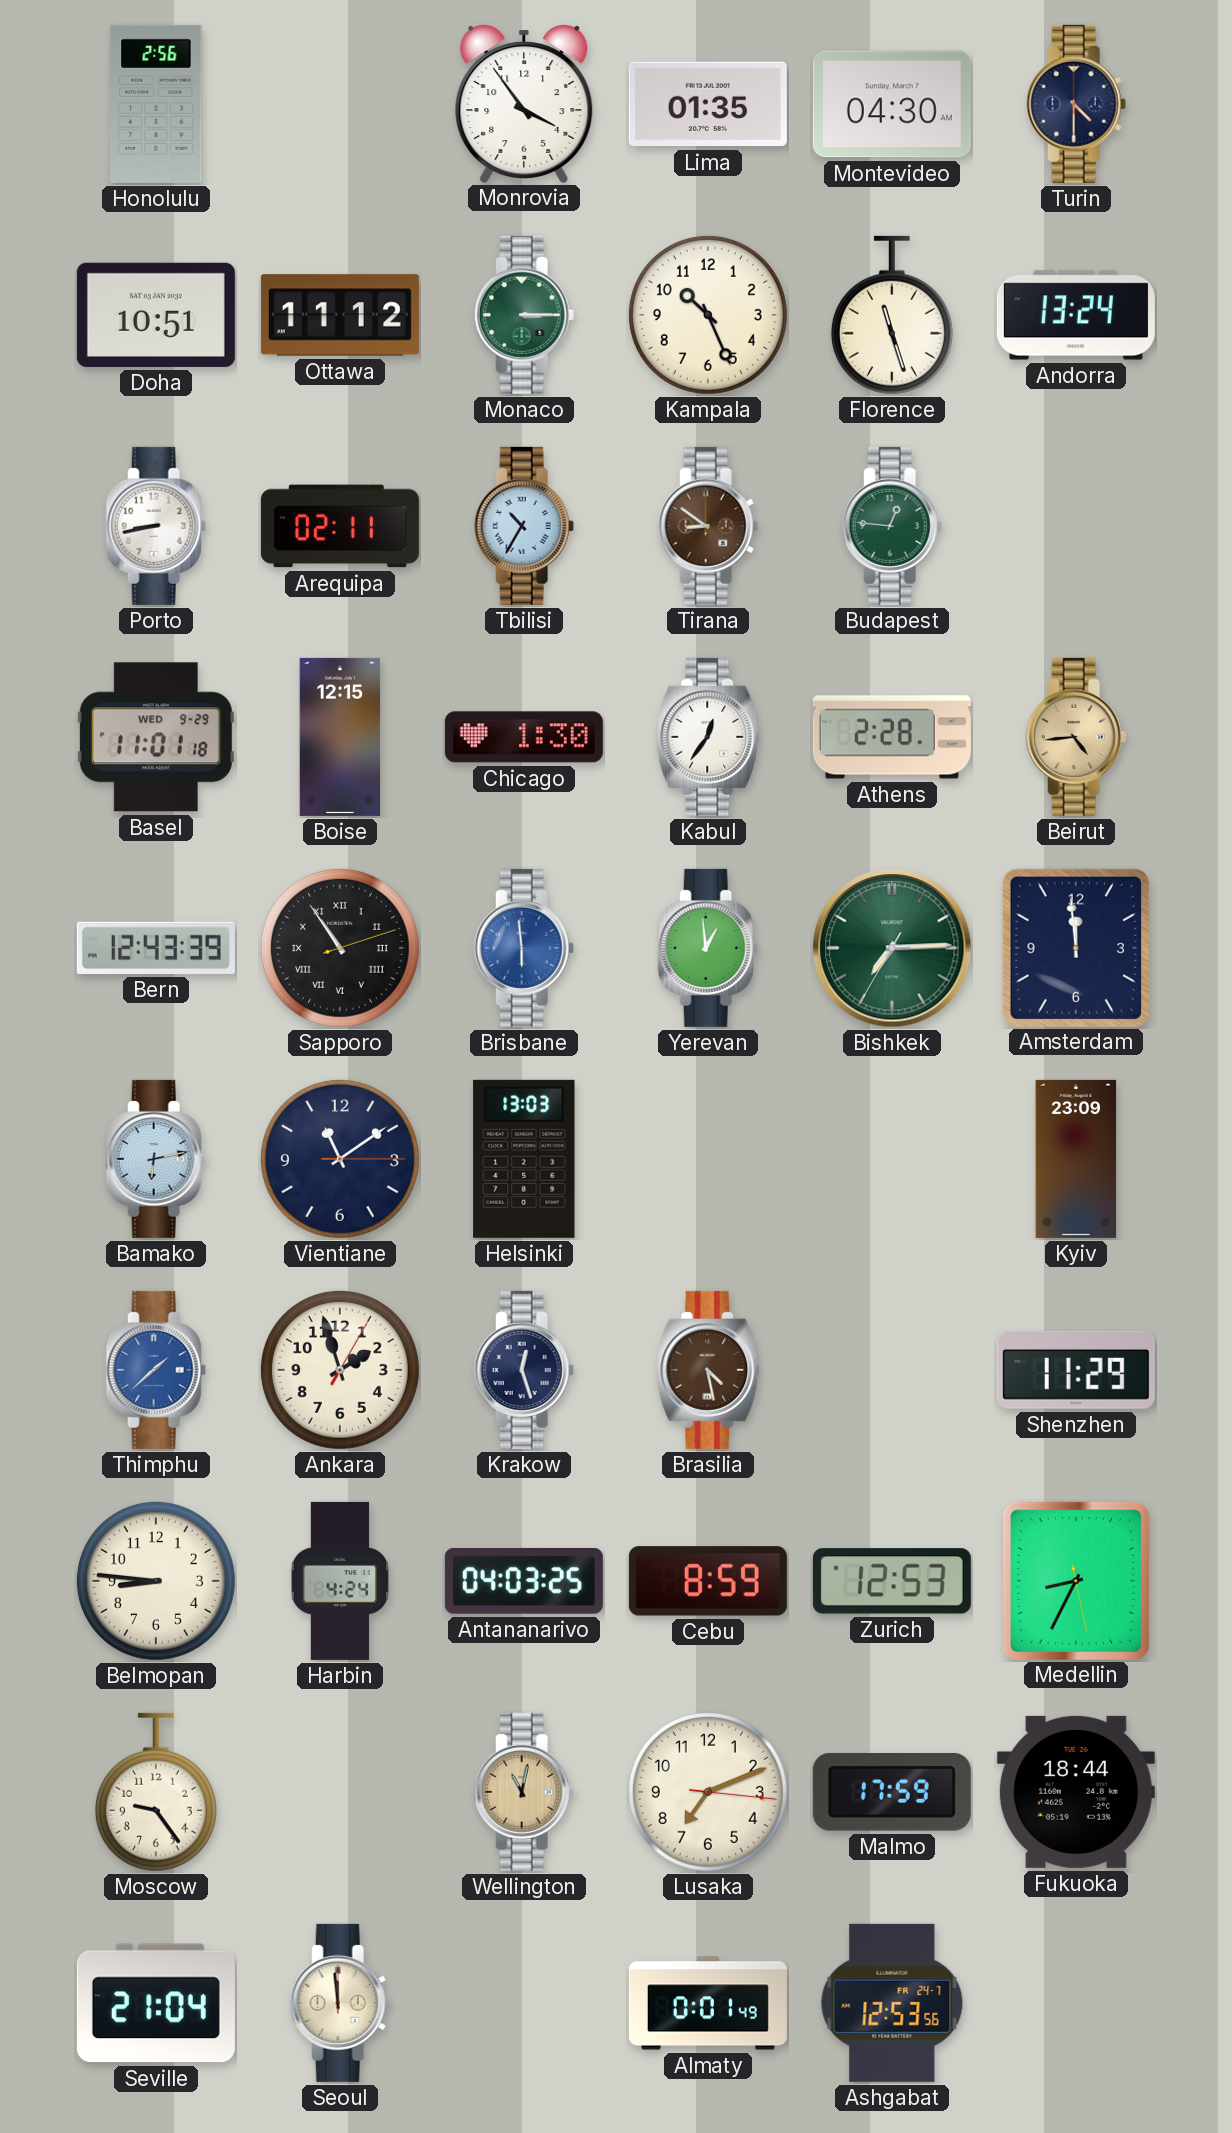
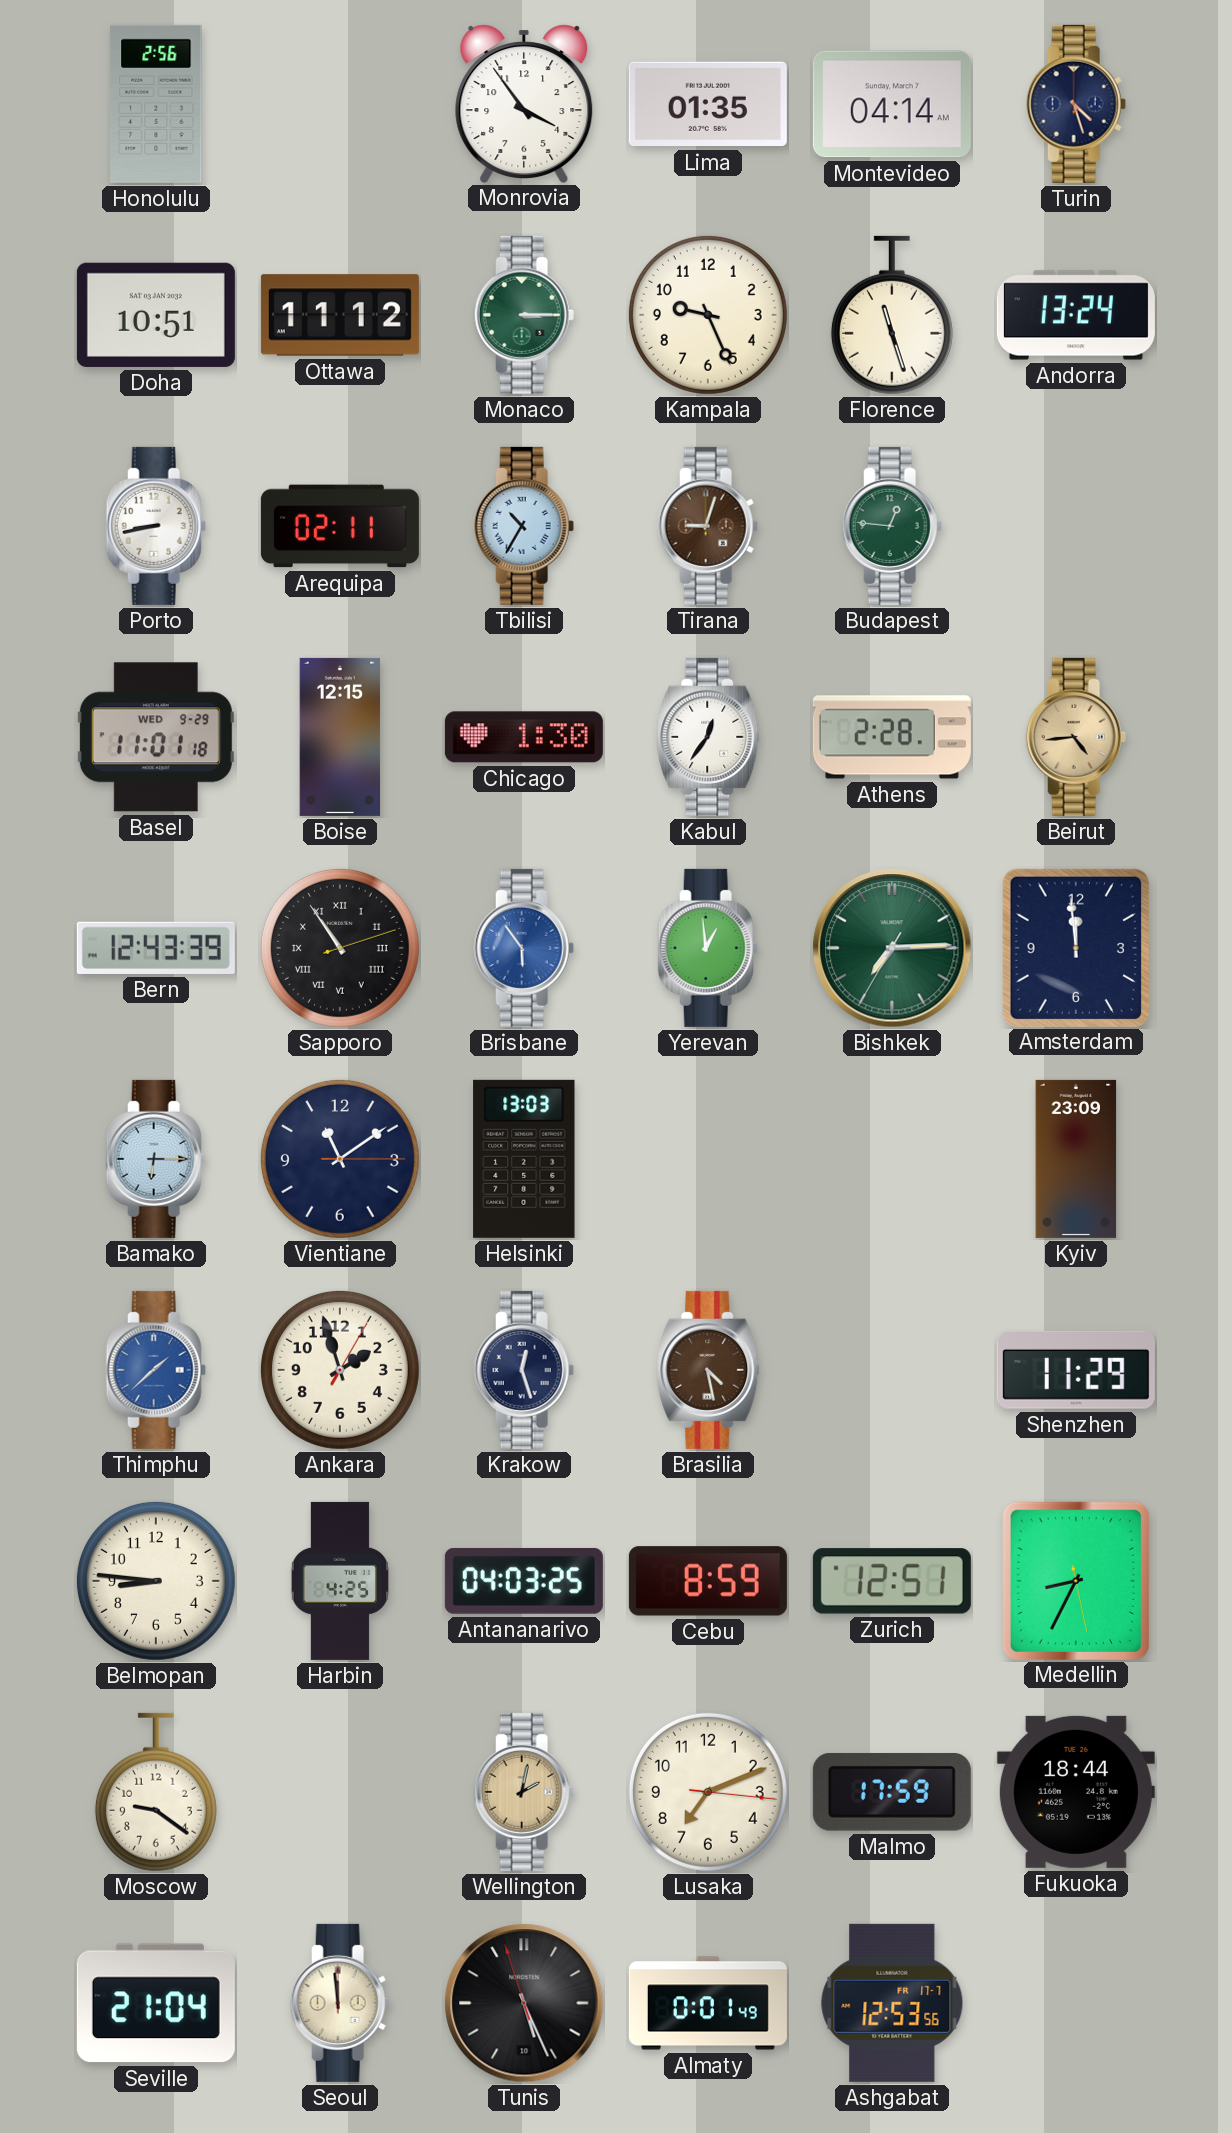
Montevideo: 04:30 -> 04:14 (892, 104)
Turin: 4:30 -> 4:27 (1076, 104)
Kampala: 10:26 -> 9:26 (708, 315)
Tirana: 8:51 -> 9:03 (708, 526)
Brisbane: 5:59 -> 5:54 (524, 948)
Bamako: 6:13 -> 6:15 (156, 1159)
Harbin: 4:24 -> 4:25 (340, 1581)
Zurich: 12:53 -> 12:51 (892, 1581)
Moscow: 9:24 -> 9:21 (156, 1792)
Wellington: 11:02 -> 2:02 (524, 1792)
Tunis: none -> 5:25 (524, 2003)
Ashgabat date: FR 24-7 -> FR 17-7 (892, 2003)
